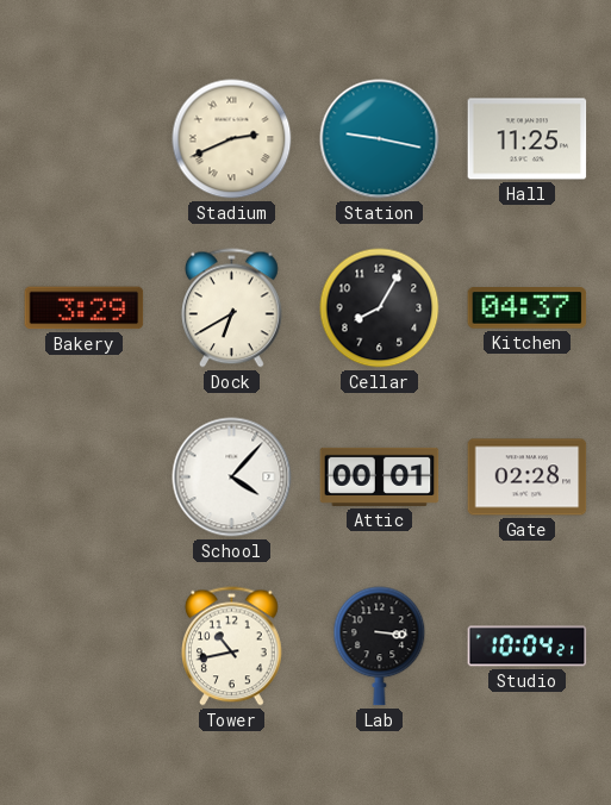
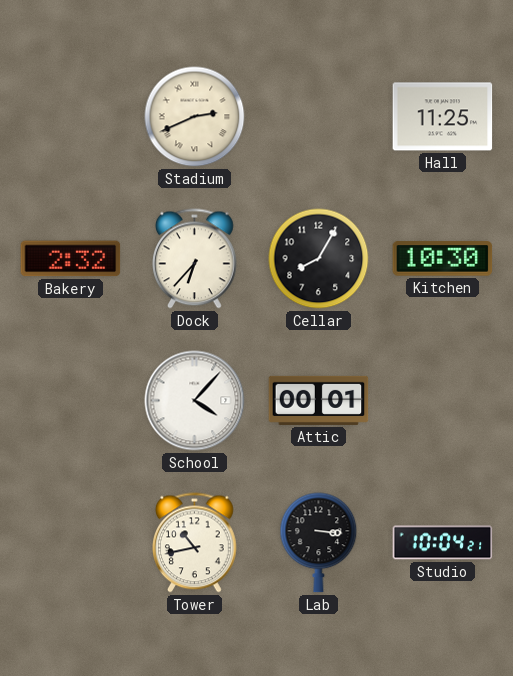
Station: 9:17 -> none (380, 139)
Bakery: 3:29 -> 2:32 (71, 259)
Dock: 6:40 -> 6:37 (195, 259)
Kitchen: 04:37 -> 10:30 (443, 259)
Gate: 02:28 -> none (528, 478)
